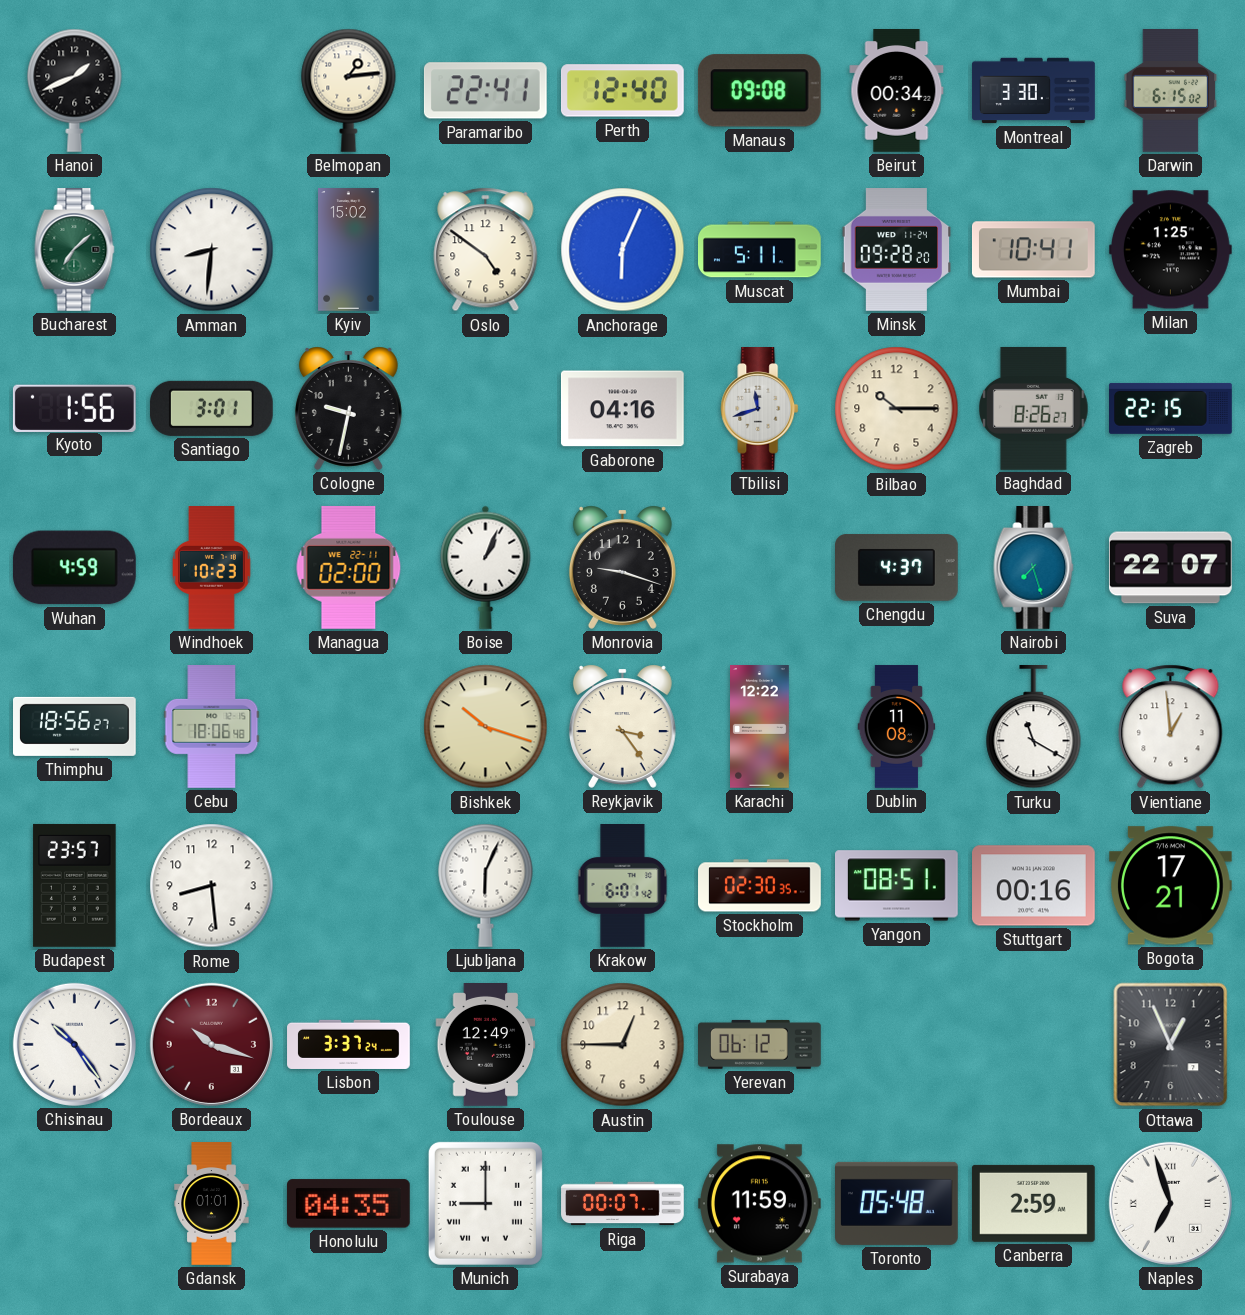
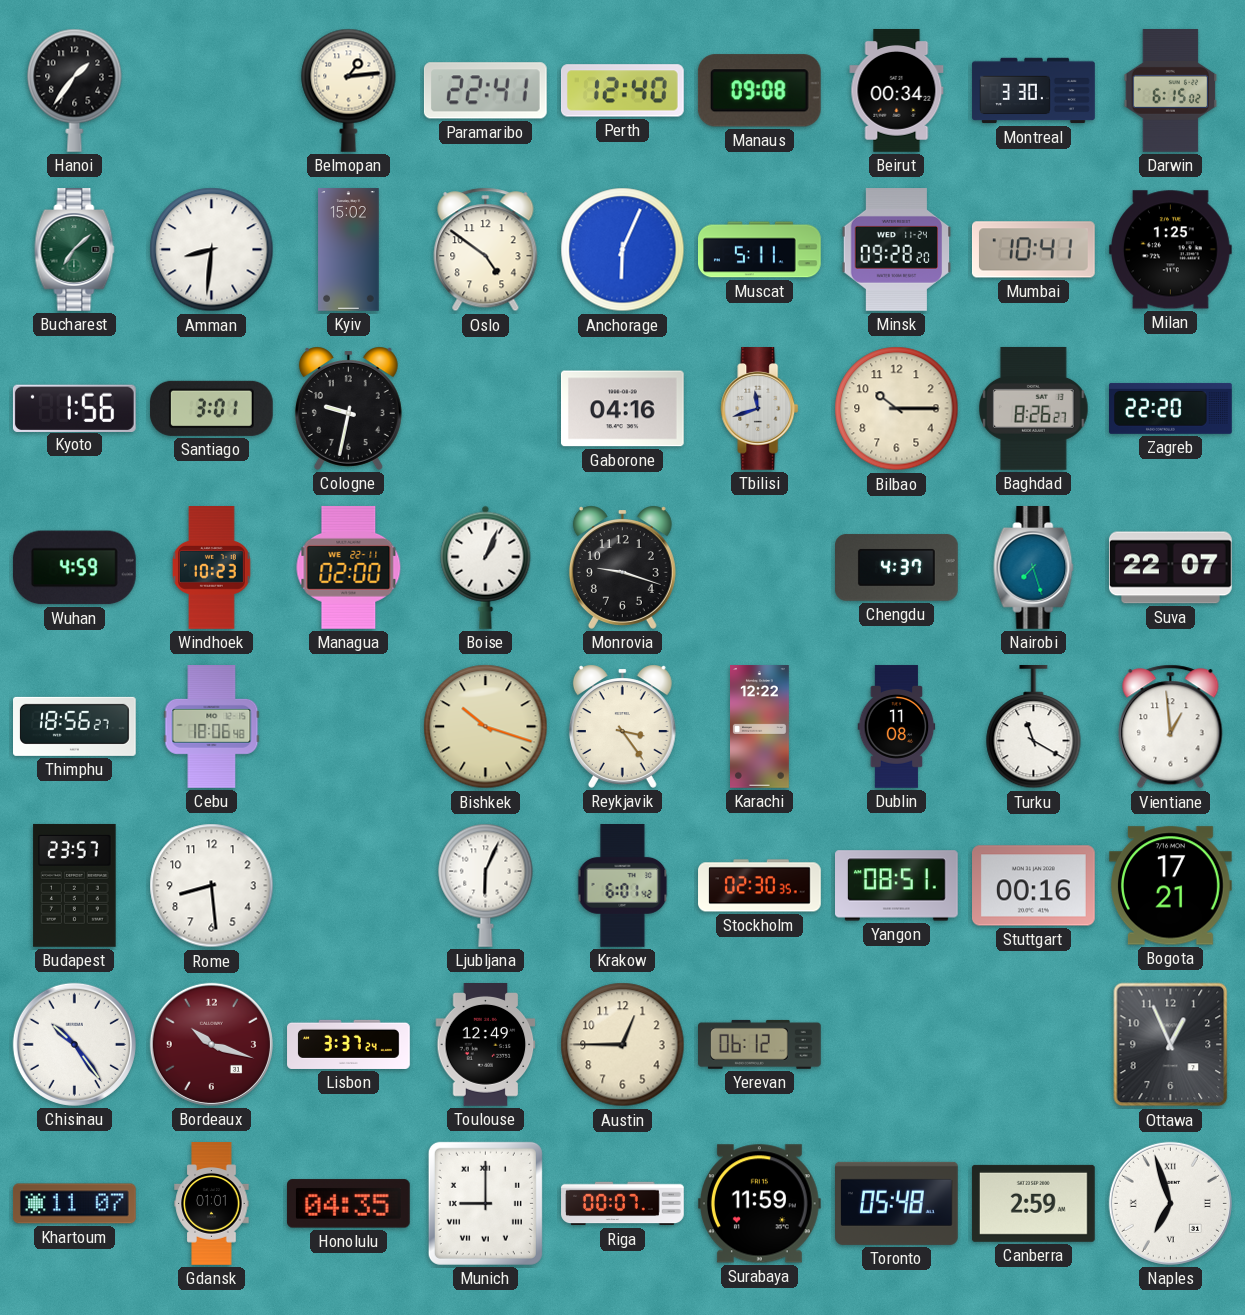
Hanoi: 1:41 -> 1:36 (75, 90)
Zagreb: 22:15 -> 22:20 (1171, 408)
Khartoum: none -> 11:07 (75, 1204)
